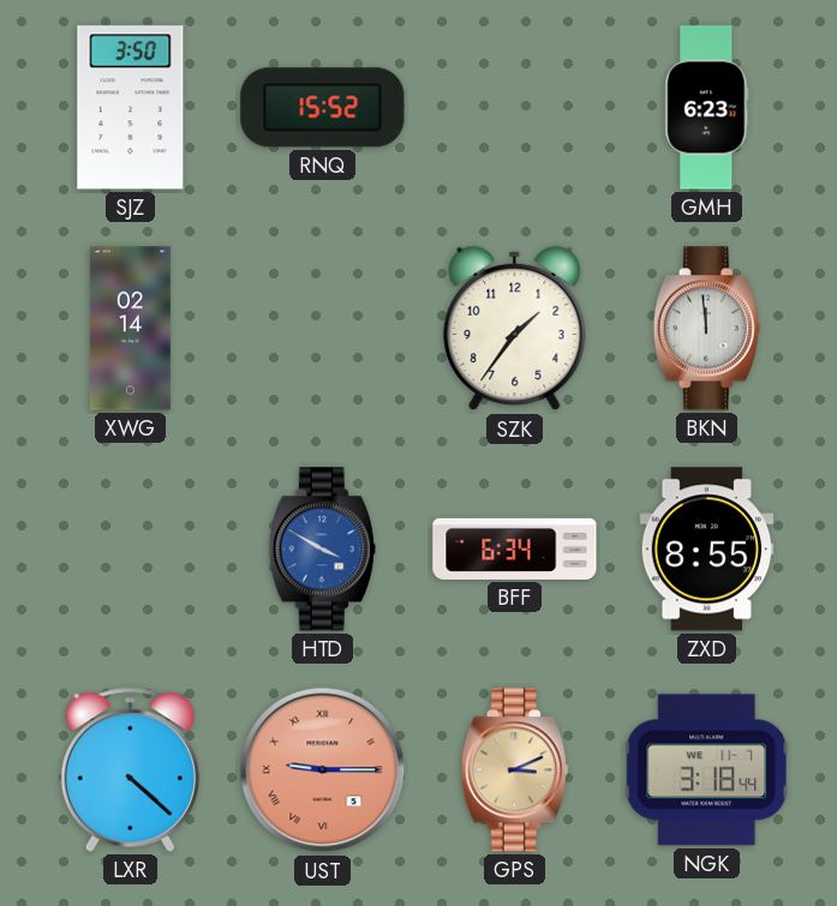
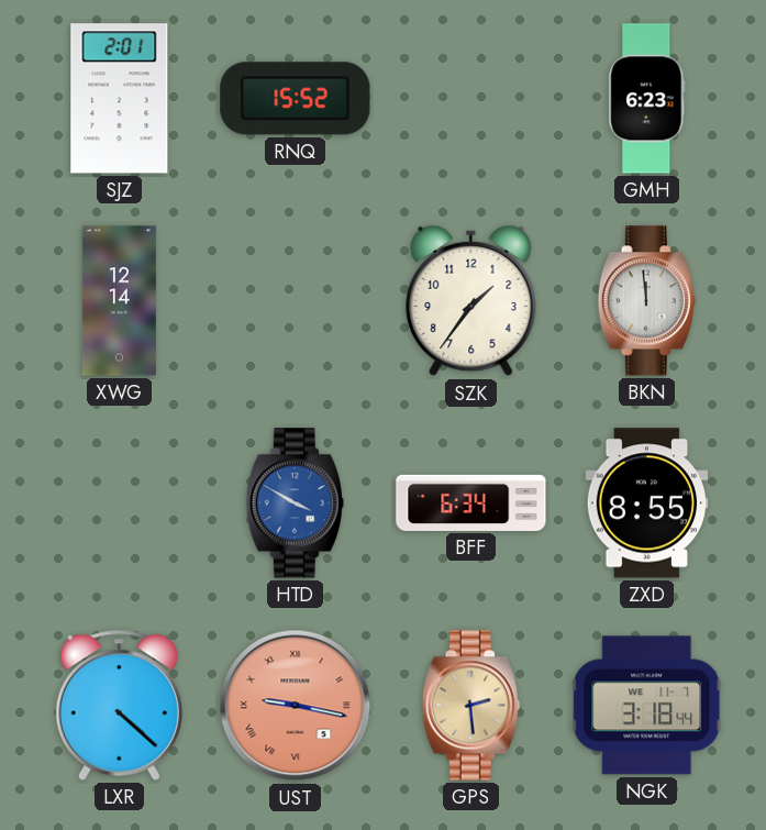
SJZ: 3:50 -> 2:01 (120, 99)
XWG: 02:14 -> 12:14 (119, 301)
UST: 9:15 -> 9:17 (296, 706)
GPS: 3:11 -> 2:29 (470, 706)
